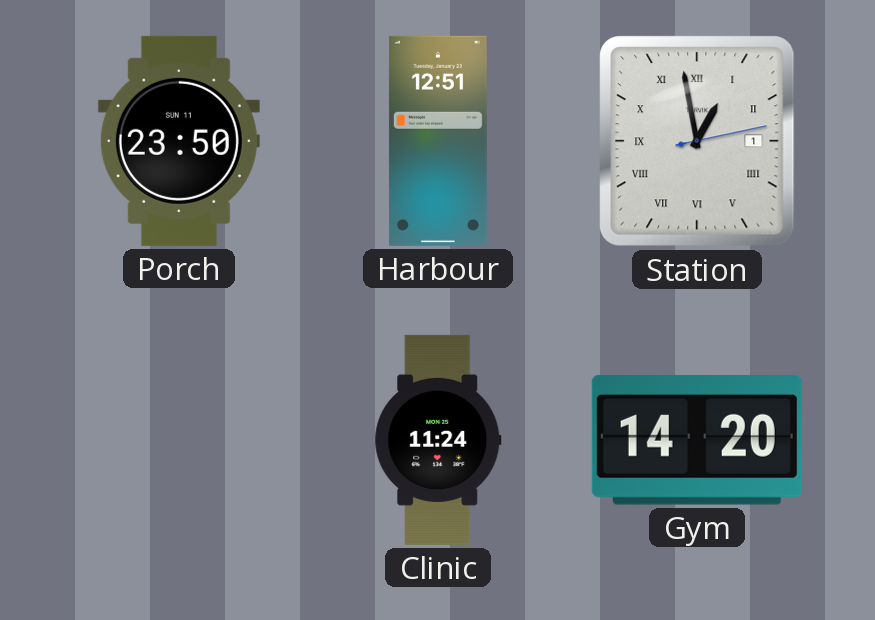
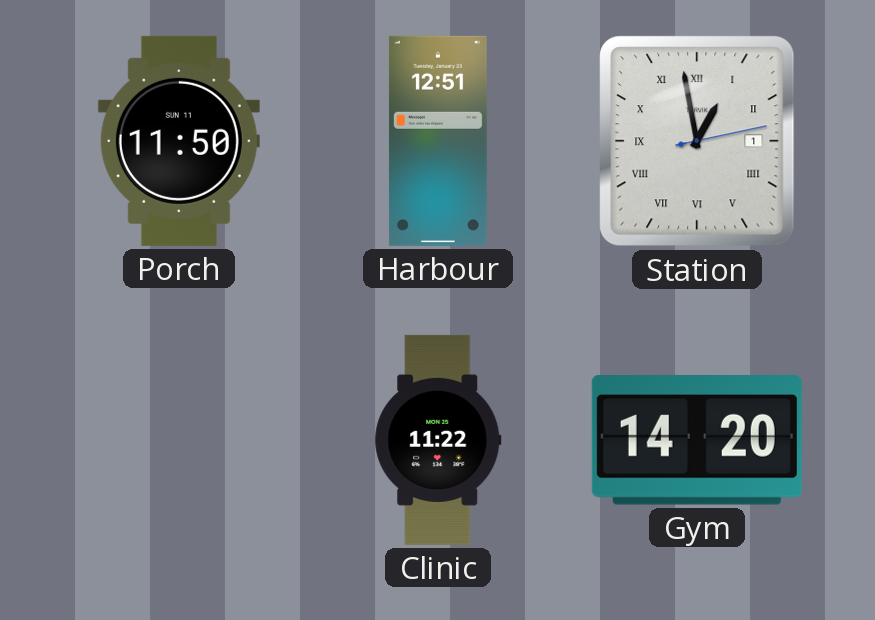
Porch: 23:50 -> 11:50 (179, 141)
Clinic: 11:24 -> 11:22 (438, 440)
